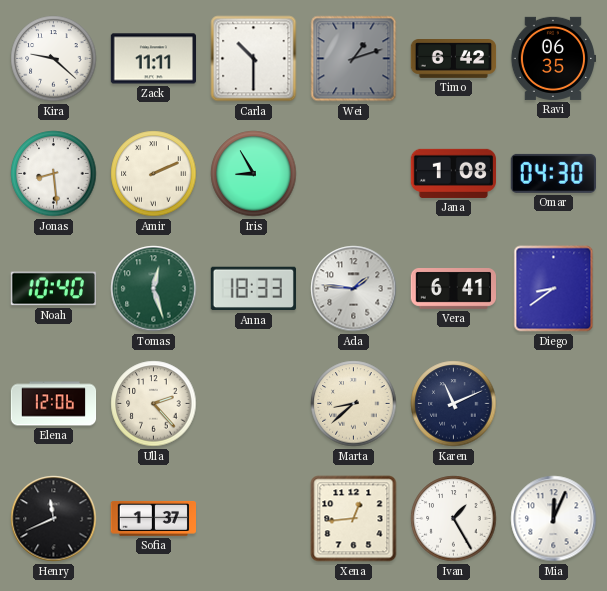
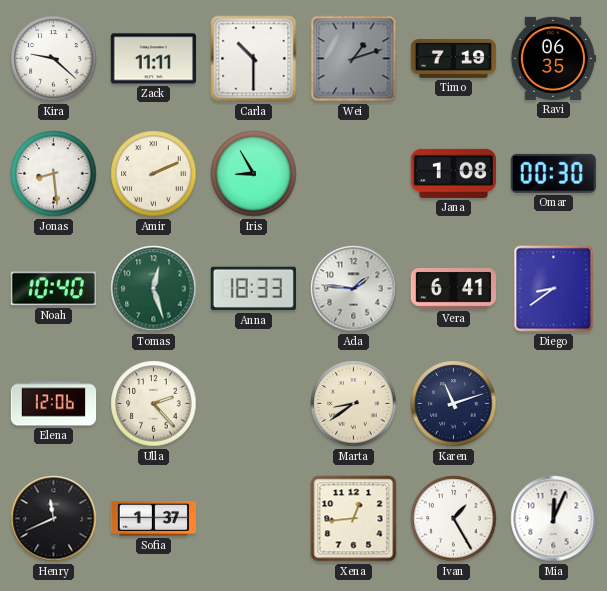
Timo: 6:42 -> 7:19 (454, 59)
Omar: 04:30 -> 00:30 (553, 173)
Marta: 8:38 -> 8:39 (354, 404)
Karen: 11:11 -> 11:12 (454, 404)
